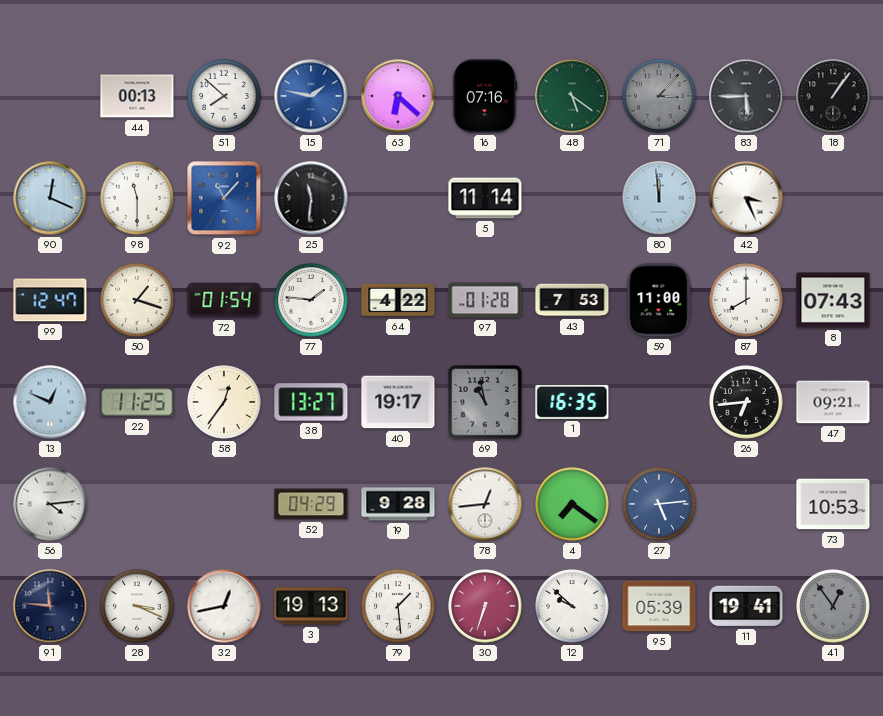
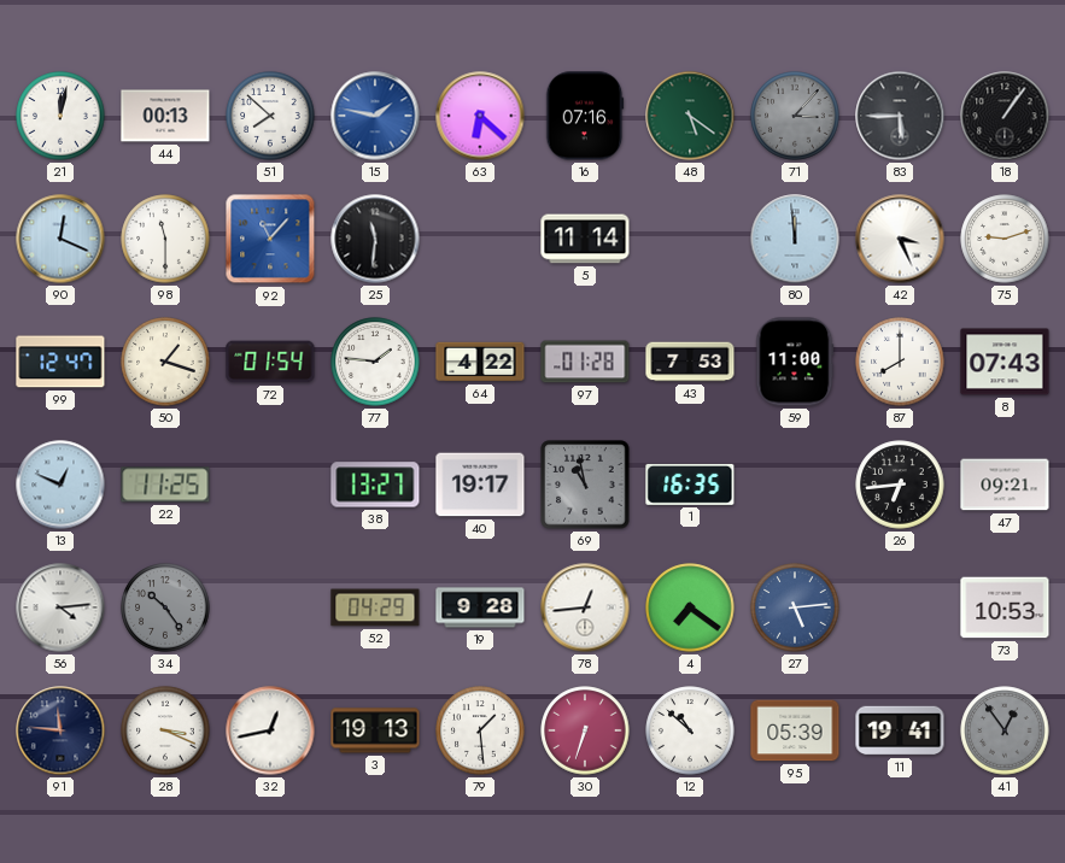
21: none -> 12:02 (60, 116)
75: none -> 9:12 (1005, 239)
58: 12:36 -> none (224, 402)
34: none -> 10:24 (165, 607)
12: 9:52 -> 10:52 (690, 730)
